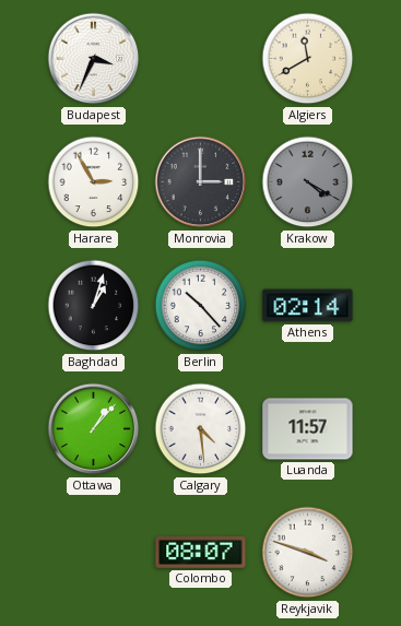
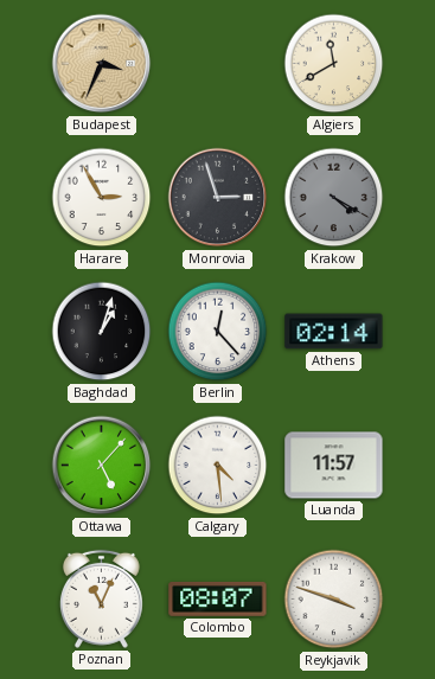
Budapest dial: white -> champagne (102, 64)
Monrovia: 3:00 -> 2:57 (218, 198)
Berlin: 10:23 -> 12:23 (218, 332)
Ottawa: 1:07 -> 5:07 (102, 466)
Poznan: none -> 11:04 (101, 598)
